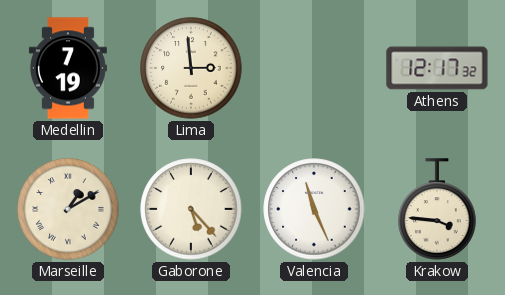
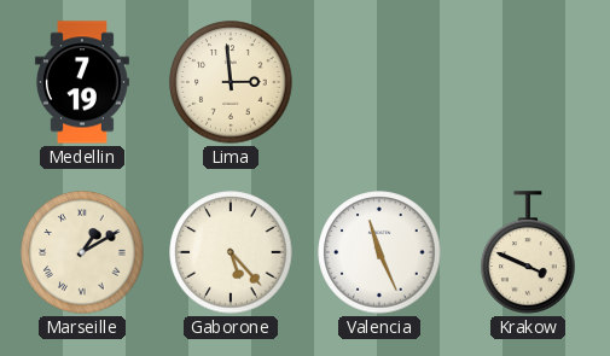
Athens: 12:17 -> none (437, 68)
Krakow: 3:46 -> 3:49 (528, 252)
